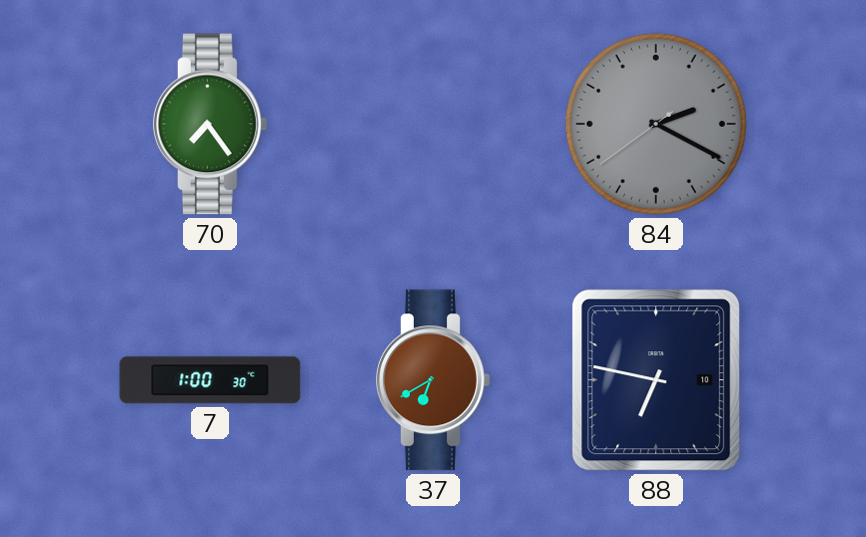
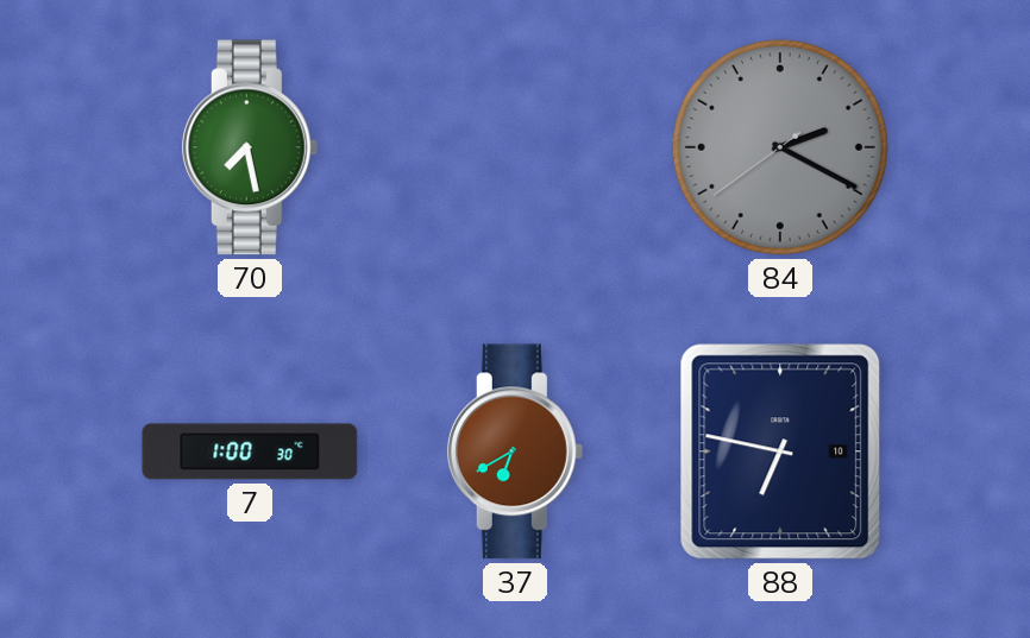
70: 7:24 -> 7:28 (250, 147)
